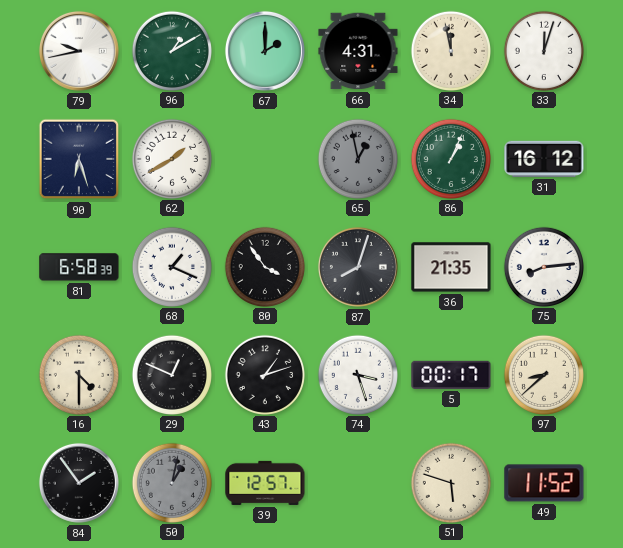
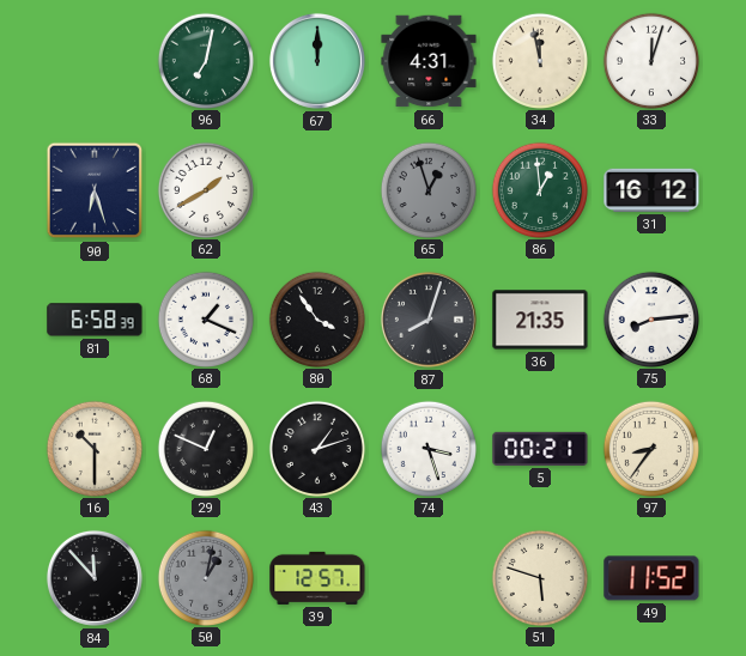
79: 9:43 -> none (79, 51)
96: 1:10 -> 7:02 (205, 60)
67: 2:00 -> 12:00 (317, 61)
65: 12:58 -> 12:57 (427, 189)
86: 1:04 -> 12:59 (539, 189)
16: 4:30 -> 10:30 (93, 448)
5: 00:17 -> 00:21 (540, 449)
97: 8:38 -> 8:36 (650, 448)
84: 1:54 -> 11:53 (95, 578)
